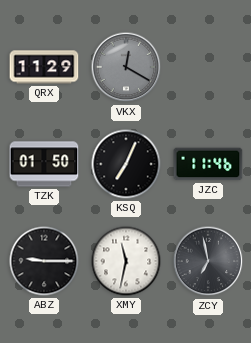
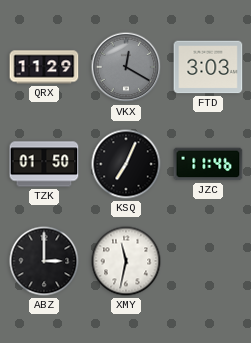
FTD: none -> 3:03 (208, 67)
ABZ: 9:15 -> 3:00 (44, 261)
ZCY: 6:58 -> none (208, 261)
